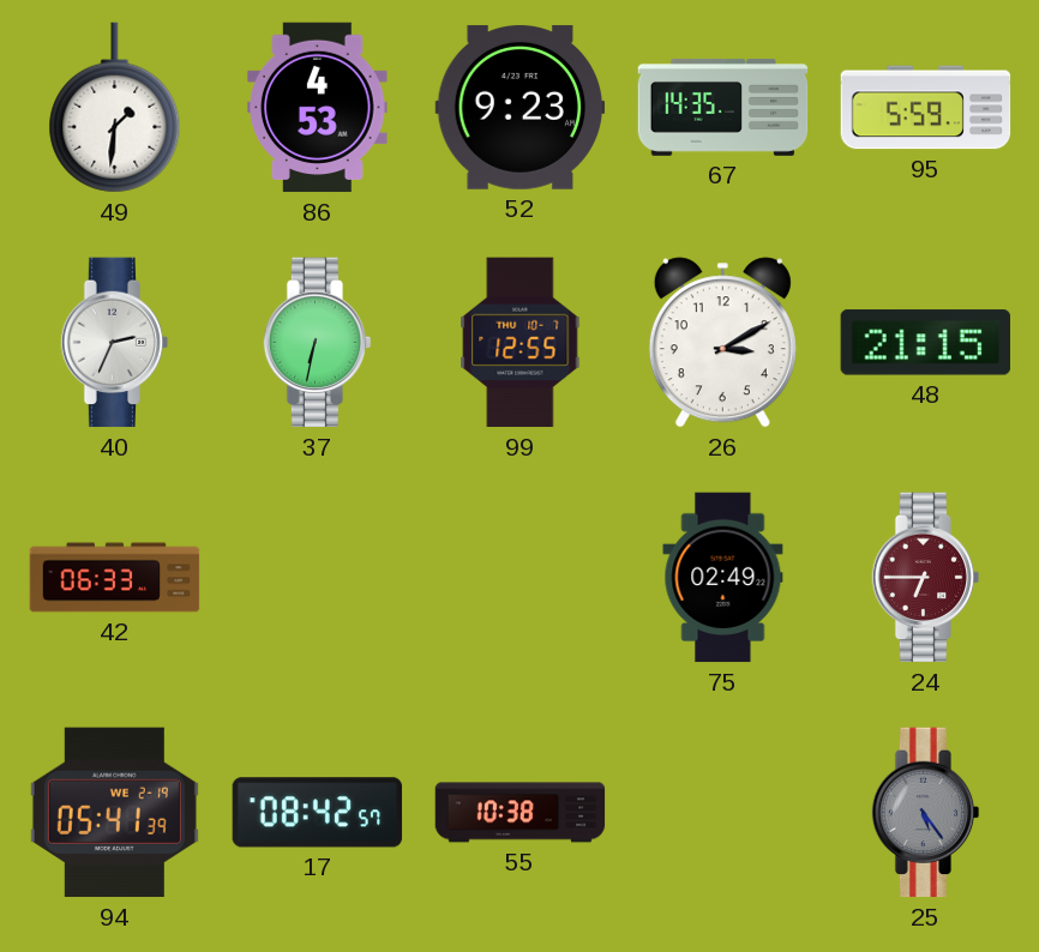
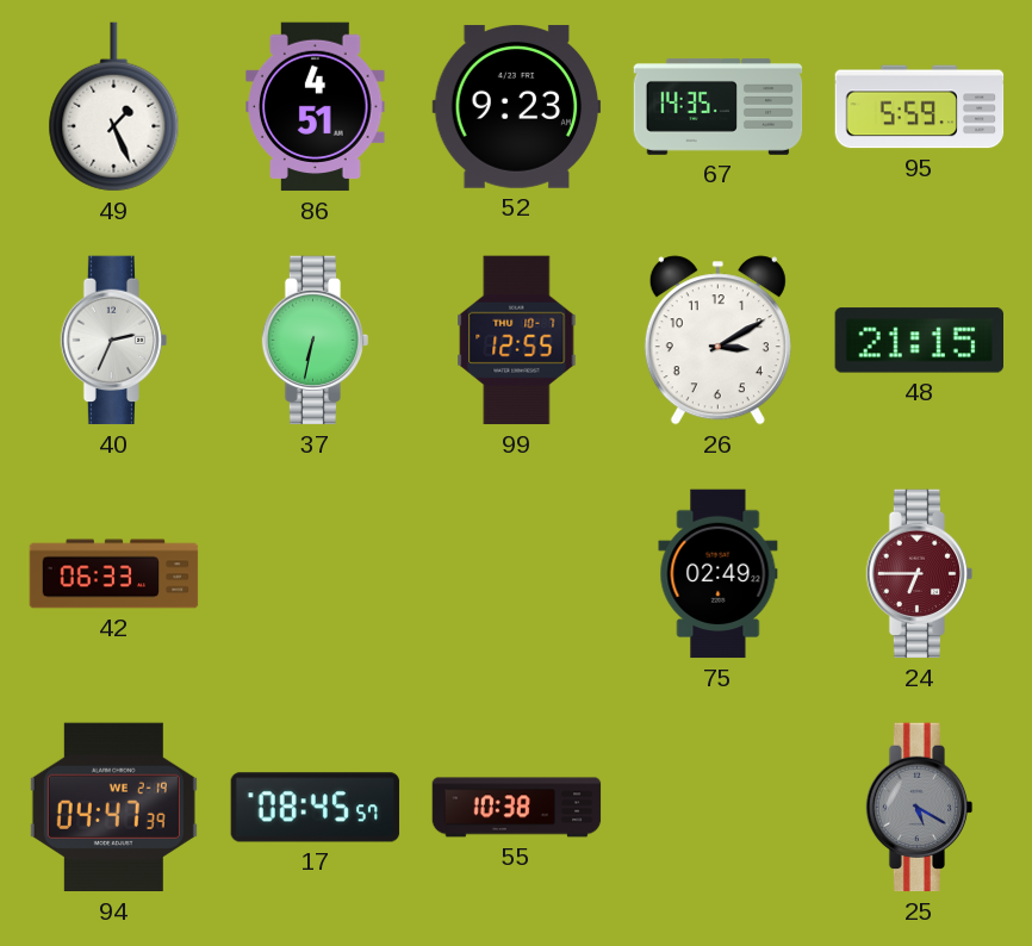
49: 1:31 -> 1:26 (114, 107)
86: 4:53 -> 4:51 (316, 107)
94: 05:41 -> 04:47 (113, 808)
17: 08:42 -> 08:45 (316, 808)
25: 5:24 -> 5:20 (920, 808)
